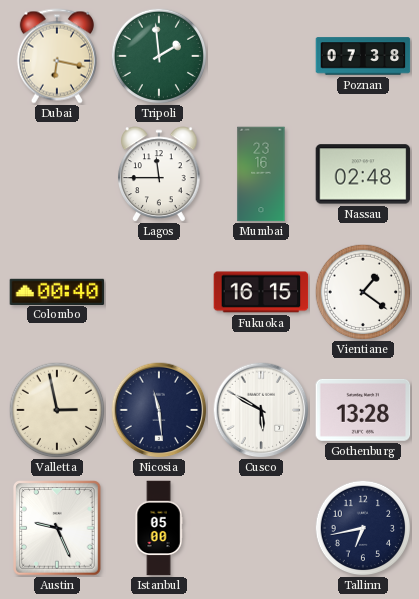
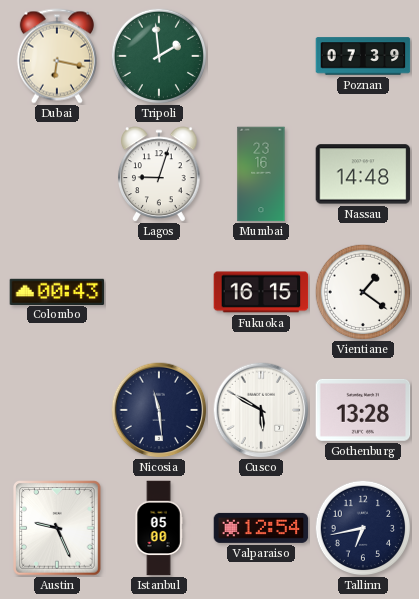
Poznan: 07:38 -> 07:39 (363, 56)
Lagos: 11:45 -> 9:03 (159, 174)
Nassau: 02:48 -> 14:48 (363, 174)
Colombo: 00:40 -> 00:43 (57, 291)
Valletta: 2:58 -> none (57, 410)
Valparaiso: none -> 12:54 (261, 528)
